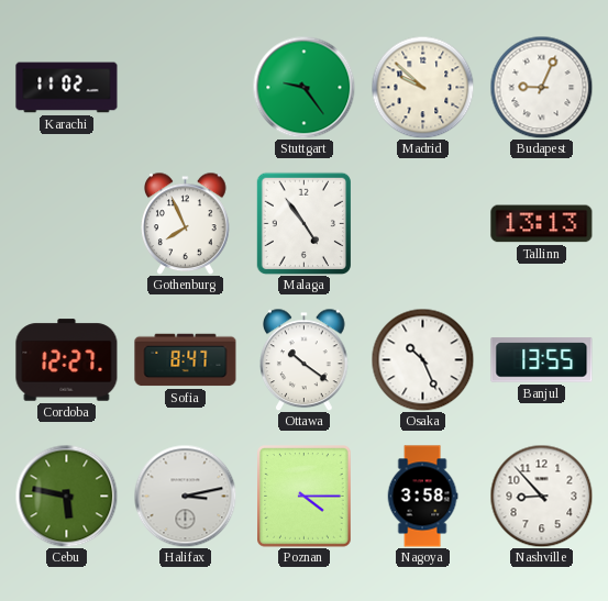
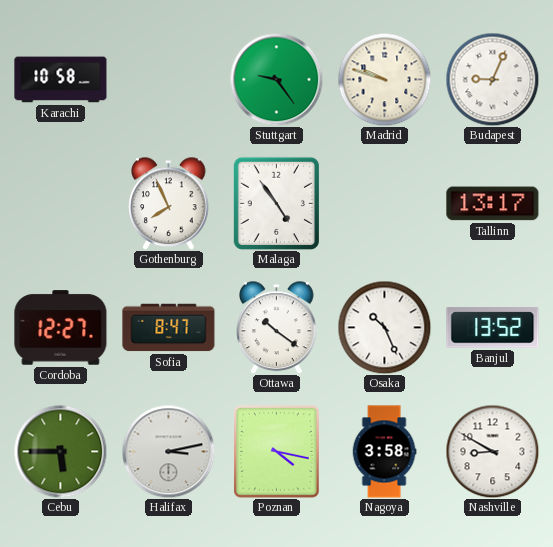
Karachi: 11:02 -> 10:58 (61, 80)
Madrid: 9:52 -> 9:48 (384, 79)
Tallinn: 13:13 -> 13:17 (493, 204)
Banjul: 13:55 -> 13:52 (493, 328)
Cebu: 5:47 -> 5:45 (60, 451)
Poznan: 4:15 -> 4:17 (277, 452)
Nashville: 8:53 -> 8:50 (492, 451)
